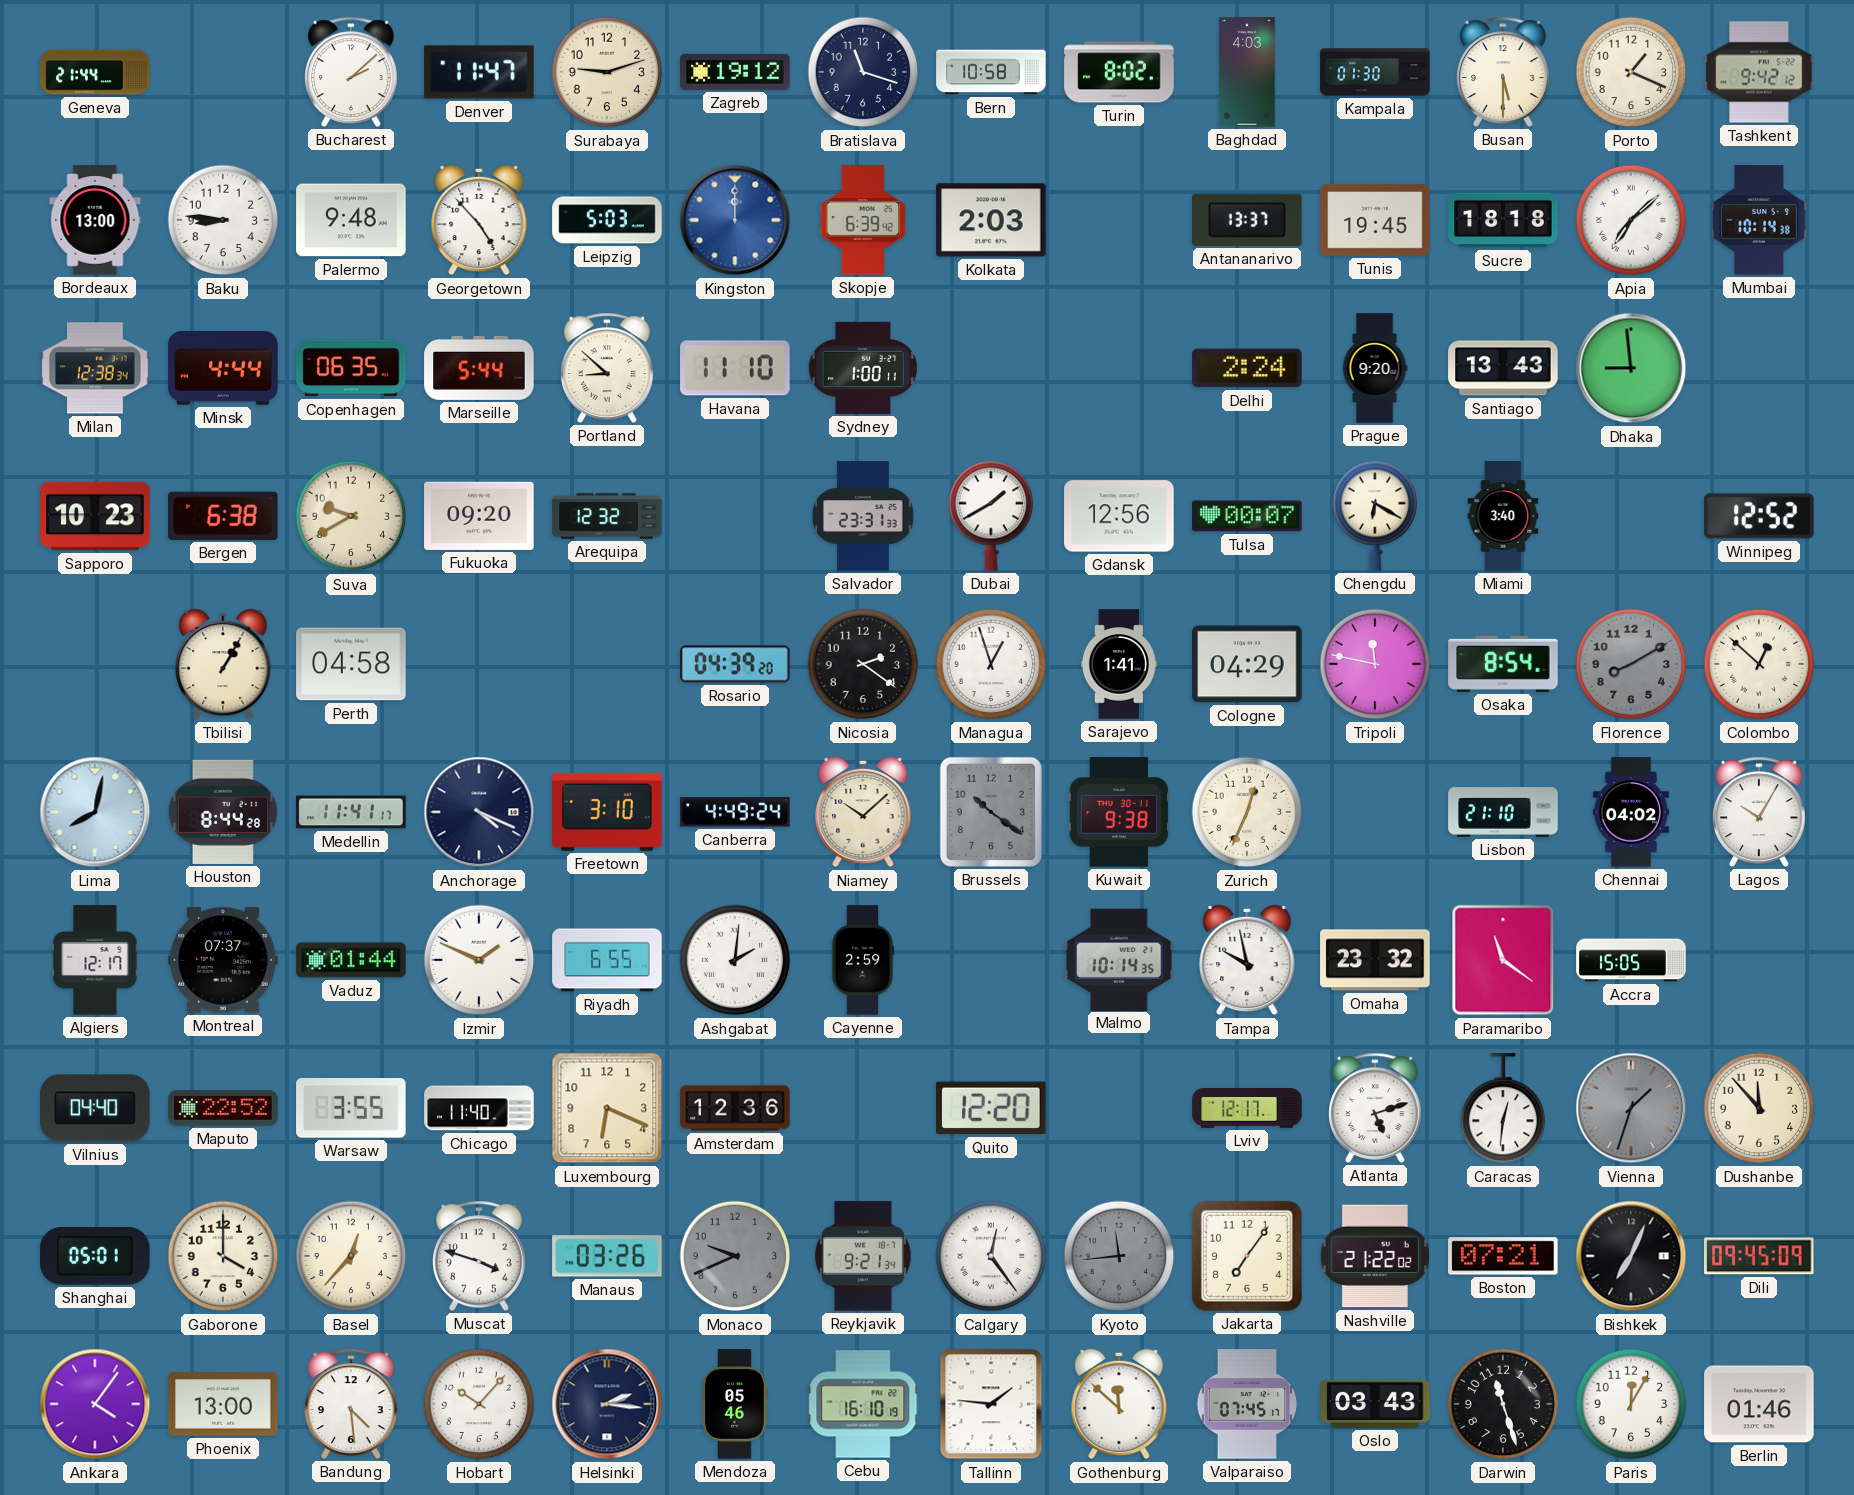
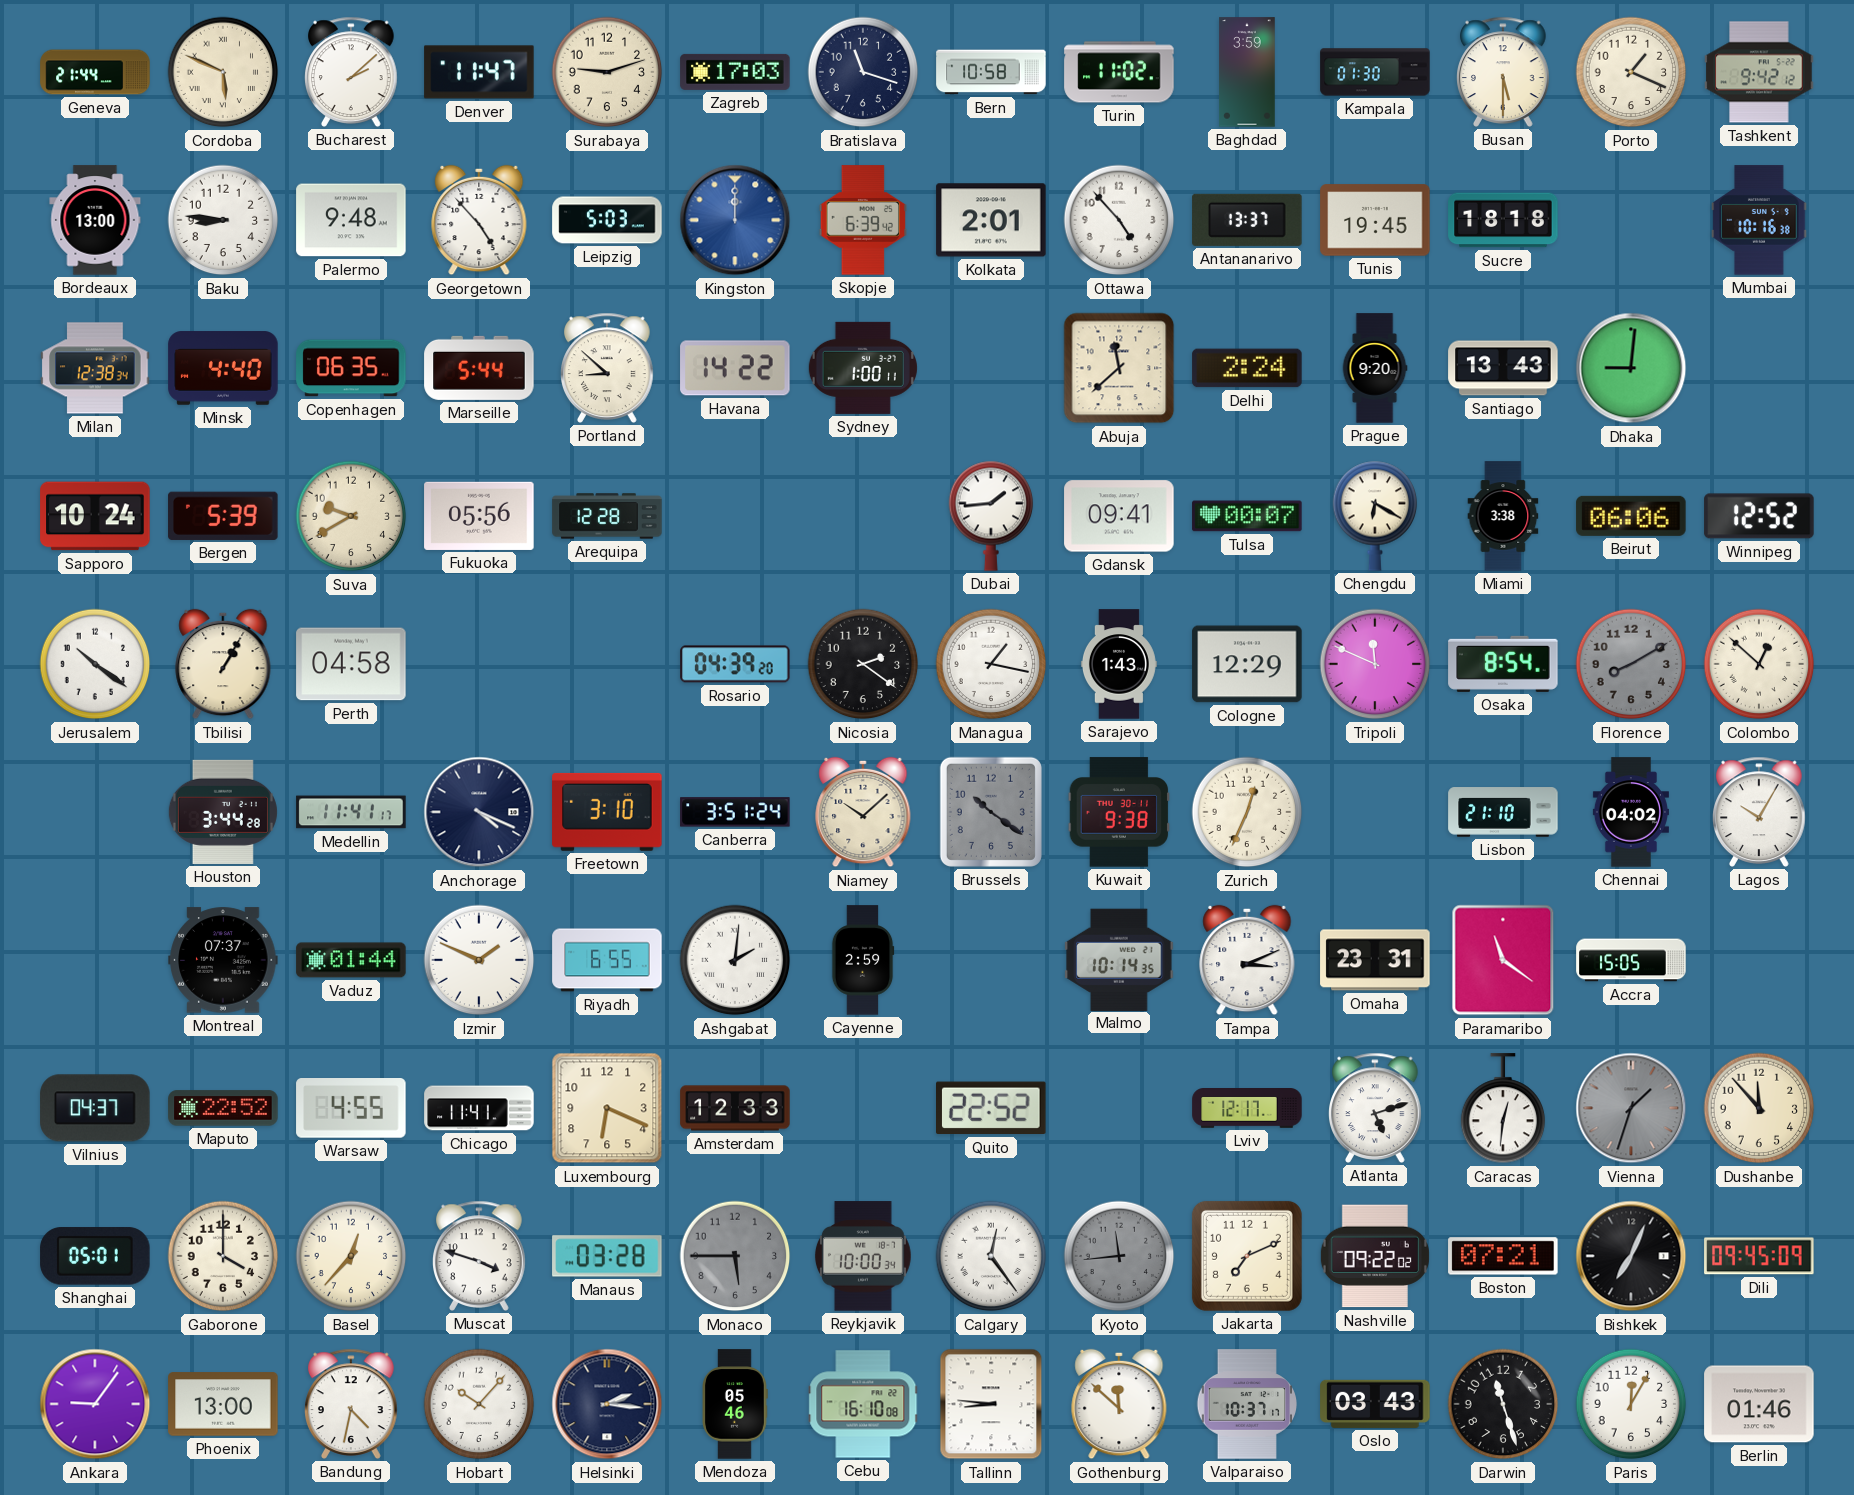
Cordoba: none -> 5:49 (223, 72)
Zagreb: 19:12 -> 17:03 (735, 72)
Turin: 8:02 -> 11:02 (1119, 72)
Baghdad: 4:03 -> 3:59 (1247, 72)
Kolkata: 2:03 -> 2:01 (991, 220)
Ottawa: none -> 4:53 (1119, 220)
Apia: 7:08 -> none (1631, 220)
Mumbai: 10:14 -> 10:16 (1759, 220)
Minsk: 4:44 -> 4:40 (223, 368)
Havana: 11:10 -> 14:22 (735, 368)
Abuja: none -> 11:38 (1119, 368)
Dhaka: 8:59 -> 9:01 (1631, 368)
Sapporo: 10:23 -> 10:24 (95, 516)
Bergen: 6:38 -> 5:39 (223, 516)
Fukuoka: 09:20 -> 05:56 (479, 516)
Arequipa: 12:32 -> 12:28 (607, 516)
Salvador: 23:31 -> none (863, 516)
Dubai: 1:40 -> 1:44 (991, 516)
Gdansk: 12:56 -> 09:41 (1119, 516)
Miami: 3:40 -> 3:38 (1503, 516)
Beirut: none -> 06:06 (1631, 516)
Jerusalem: none -> 10:21 (95, 664)
Managua: 12:57 -> 1:17 (991, 664)
Sarajevo: 1:41 -> 1:43 (1119, 664)
Cologne: 04:29 -> 12:29 (1247, 664)
Tripoli: 11:47 -> 11:49 (1375, 664)
Lima: 8:02 -> none (95, 812)
Houston: 8:44 -> 3:44 (223, 812)
Canberra: 4:49 -> 3:51 (735, 812)
Algiers: 12:17 -> none (95, 960)
Tampa: 9:58 -> 3:11 (1247, 960)
Omaha: 23:32 -> 23:31 (1375, 960)
Vilnius: 04:40 -> 04:37 (95, 1108)
Warsaw: 3:55 -> 4:55 (351, 1109)
Chicago: 11:40 -> 11:41 (479, 1108)
Amsterdam: 12:36 -> 12:33 (735, 1108)
Quito: 12:20 -> 22:52 (992, 1108)
Manaus: 03:26 -> 03:28 (607, 1256)
Monaco: 9:41 -> 5:45 (735, 1256)
Reykjavik: 9:21 -> 10:00 (863, 1256)
Jakarta: 7:06 -> 7:11 (1247, 1256)
Nashville: 21:22 -> 09:22 (1375, 1256)
Ankara: 4:06 -> 9:06 (95, 1404)
Bandung: 4:29 -> 4:32 (351, 1404)
Cebu: 16:10:19 -> 16:10:08 (863, 1404)
Tallinn: 1:46 -> 8:46 (991, 1404)
Valparaiso: 07:45 -> 10:37 (1247, 1404)
